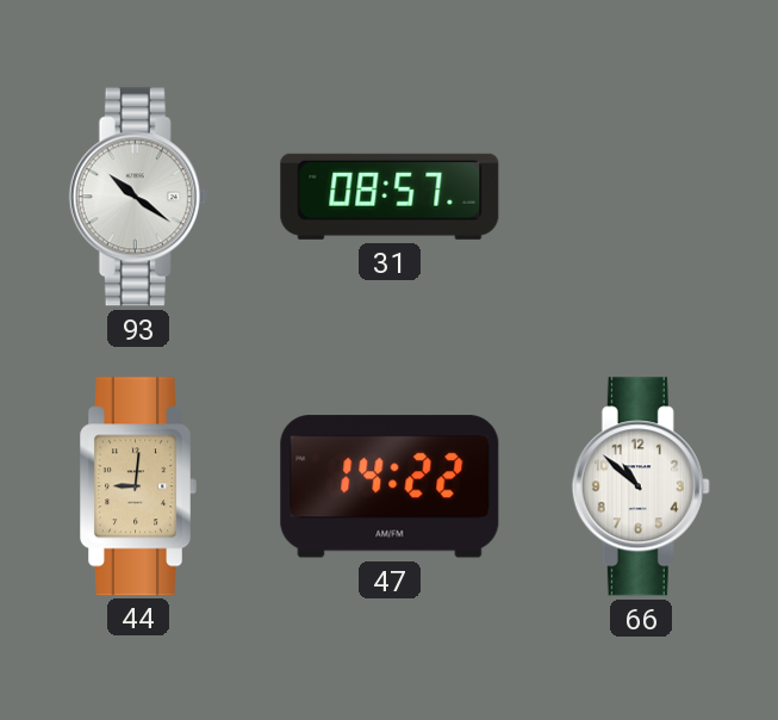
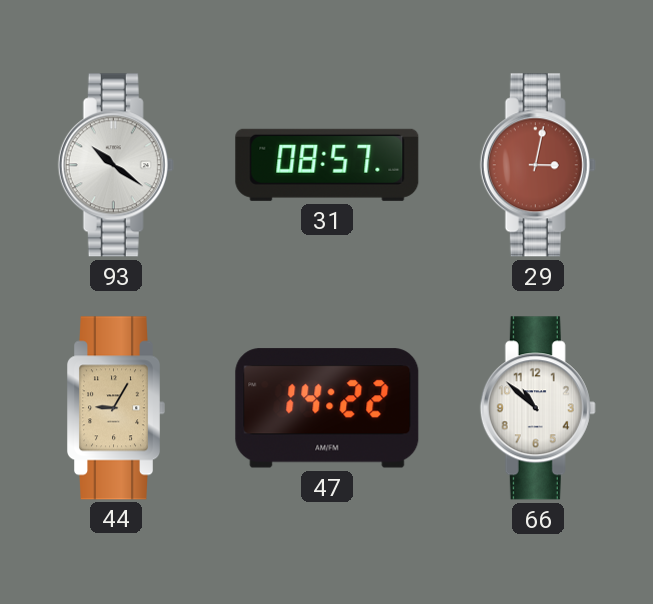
29: none -> 3:02 (538, 165)
44: 9:01 -> 9:05 (116, 408)
